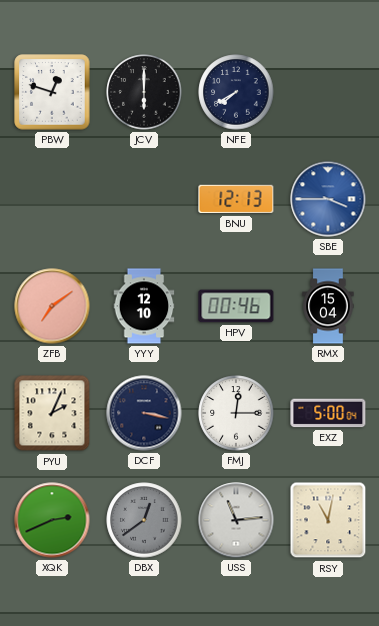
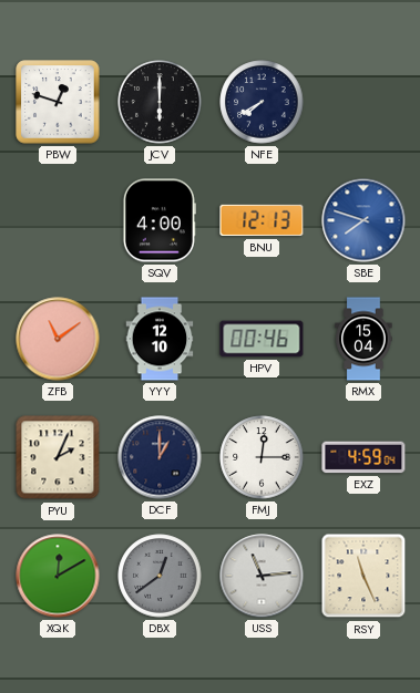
SQV: none -> 4:00 (160, 220)
SBE: 3:45 -> 7:48 (363, 220)
ZFB: 7:09 -> 11:09 (58, 339)
DCF: 3:17 -> 1:00 (160, 457)
EXZ: 5:00 -> 4:59 (363, 457)
XQK: 2:41 -> 12:10 (58, 576)
RSY: 11:02 -> 11:26 (363, 576)
